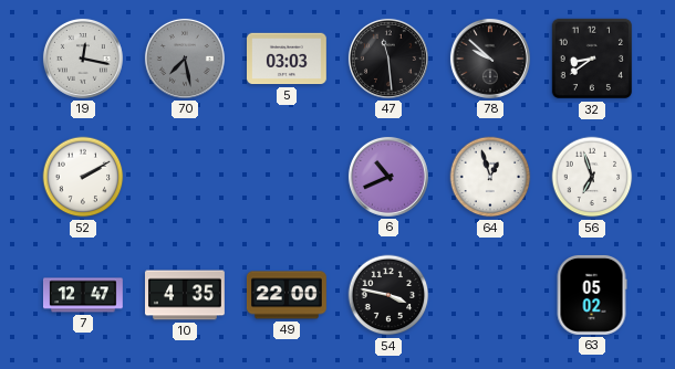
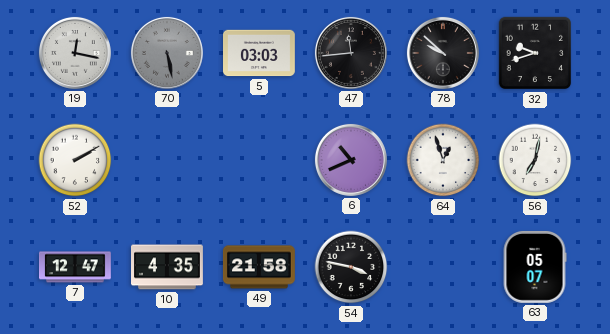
70: 7:28 -> 5:28 (167, 53)
47: 11:29 -> 11:44 (351, 53)
32: 8:39 -> 9:42 (535, 53)
56: 6:57 -> 7:02 (535, 160)
49: 22:00 -> 21:58 (259, 267)
63: 05:02 -> 05:07 (535, 267)
